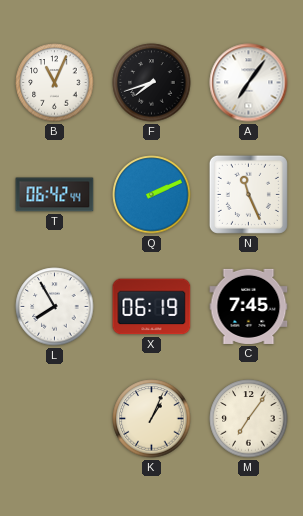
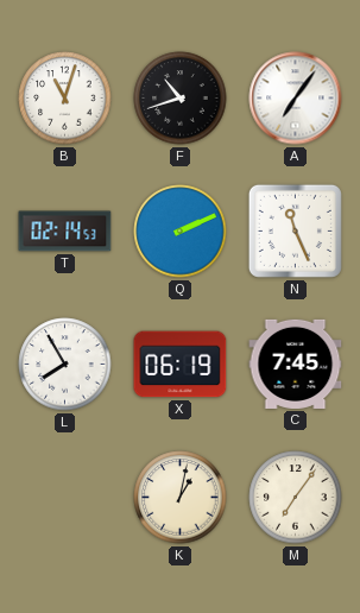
B: 11:04 -> 11:03 (65, 99)
F: 7:42 -> 10:42 (181, 99)
T: 06:42 -> 02:14 (65, 232)
K: 1:04 -> 1:02 (181, 498)
